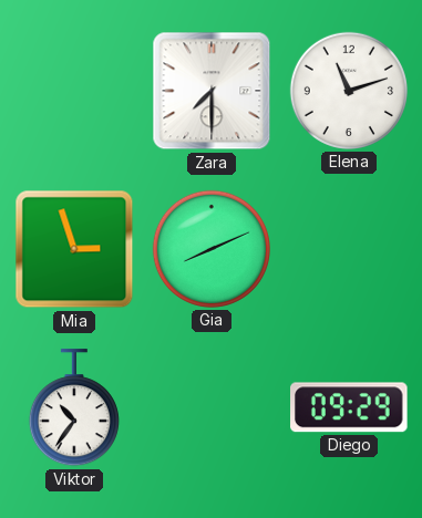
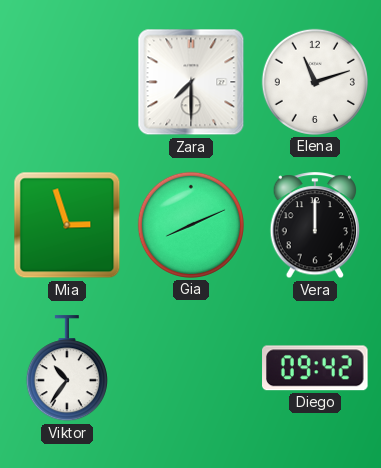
Vera: none -> 12:00 (315, 226)
Diego: 09:29 -> 09:42 (315, 368)
